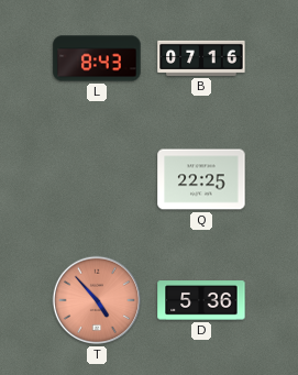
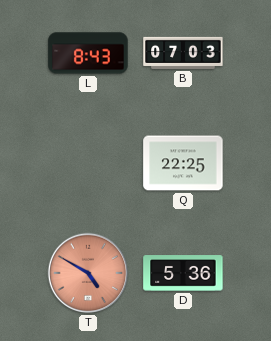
B: 07:16 -> 07:03 (183, 53)
T: 4:53 -> 4:50 (88, 273)
